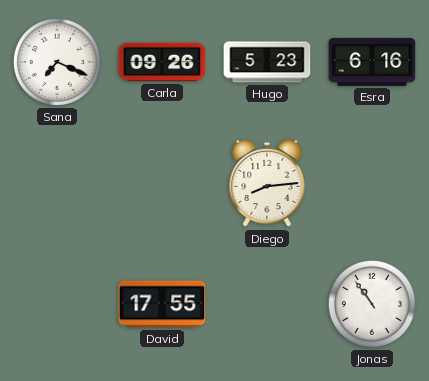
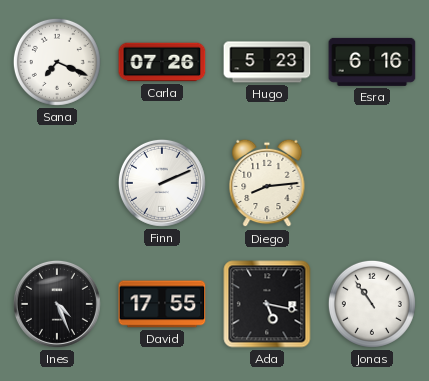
Carla: 09:26 -> 07:26 (162, 62)
Finn: none -> 2:11 (162, 183)
Ines: none -> 4:26 (57, 304)
Ada: none -> 5:17 (267, 304)
